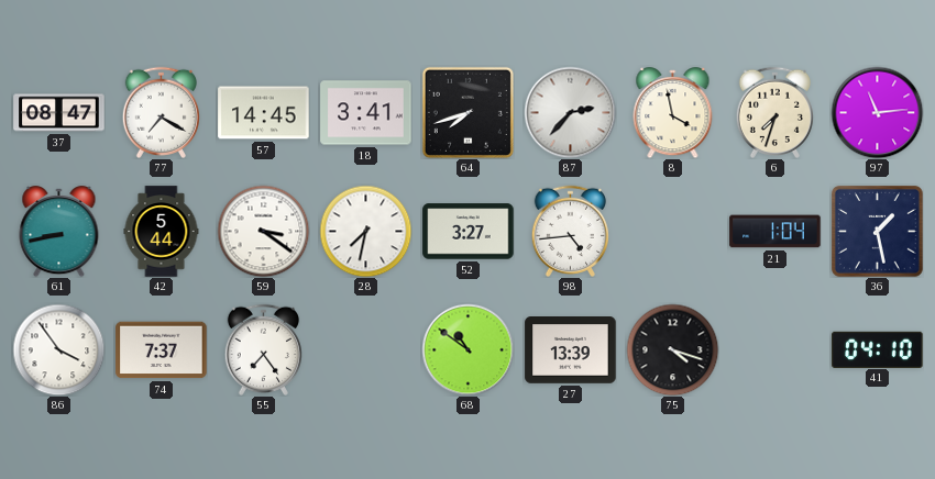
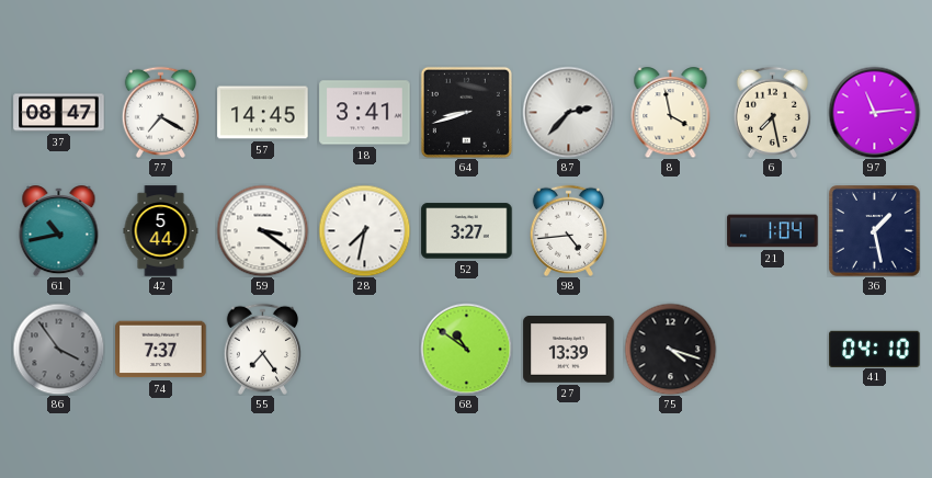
64: 7:42 -> 8:42 (466, 112)
6: 7:33 -> 7:28 (772, 112)
61: 8:43 -> 10:43 (59, 231)
86 dial: white -> grey (58, 349)
